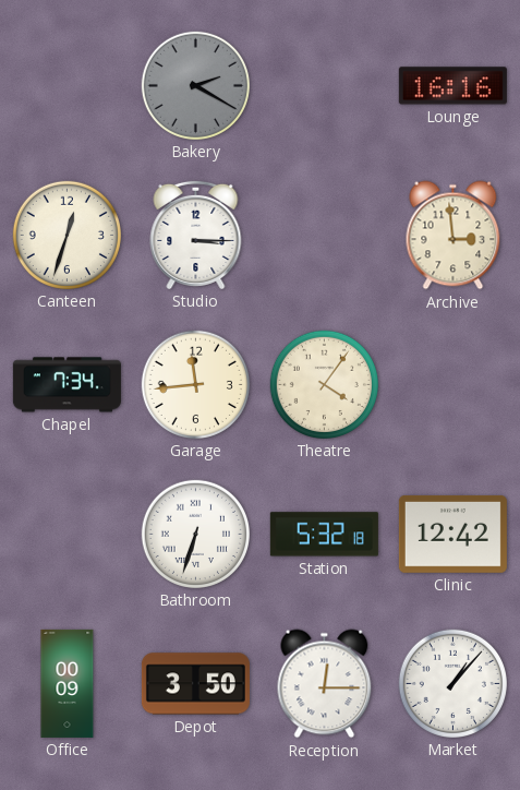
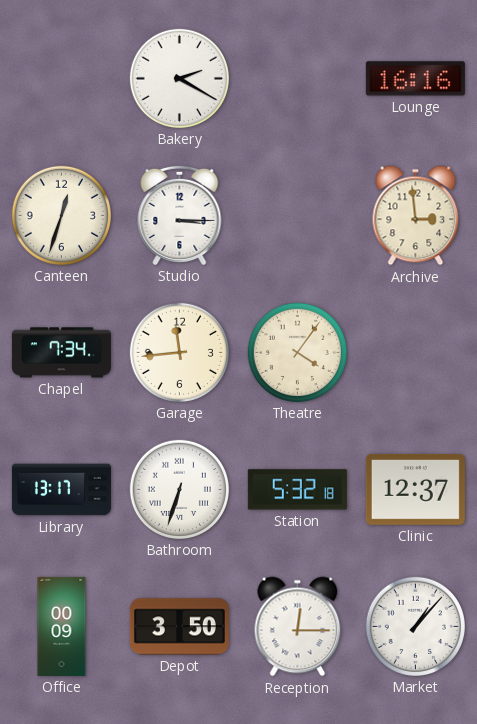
Bakery dial: grey -> white (179, 78)
Library: none -> 13:17 (61, 490)
Clinic: 12:42 -> 12:37 (415, 490)
